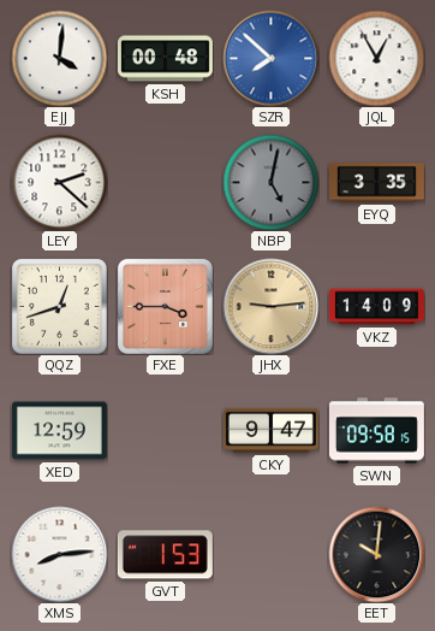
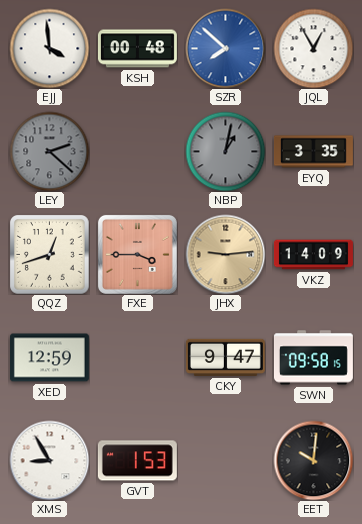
EJJ: 4:01 -> 3:59 (49, 48)
LEY dial: white -> grey (49, 151)
NBP: 5:02 -> 1:02 (225, 151)
XMS: 8:14 -> 8:55 (49, 460)
